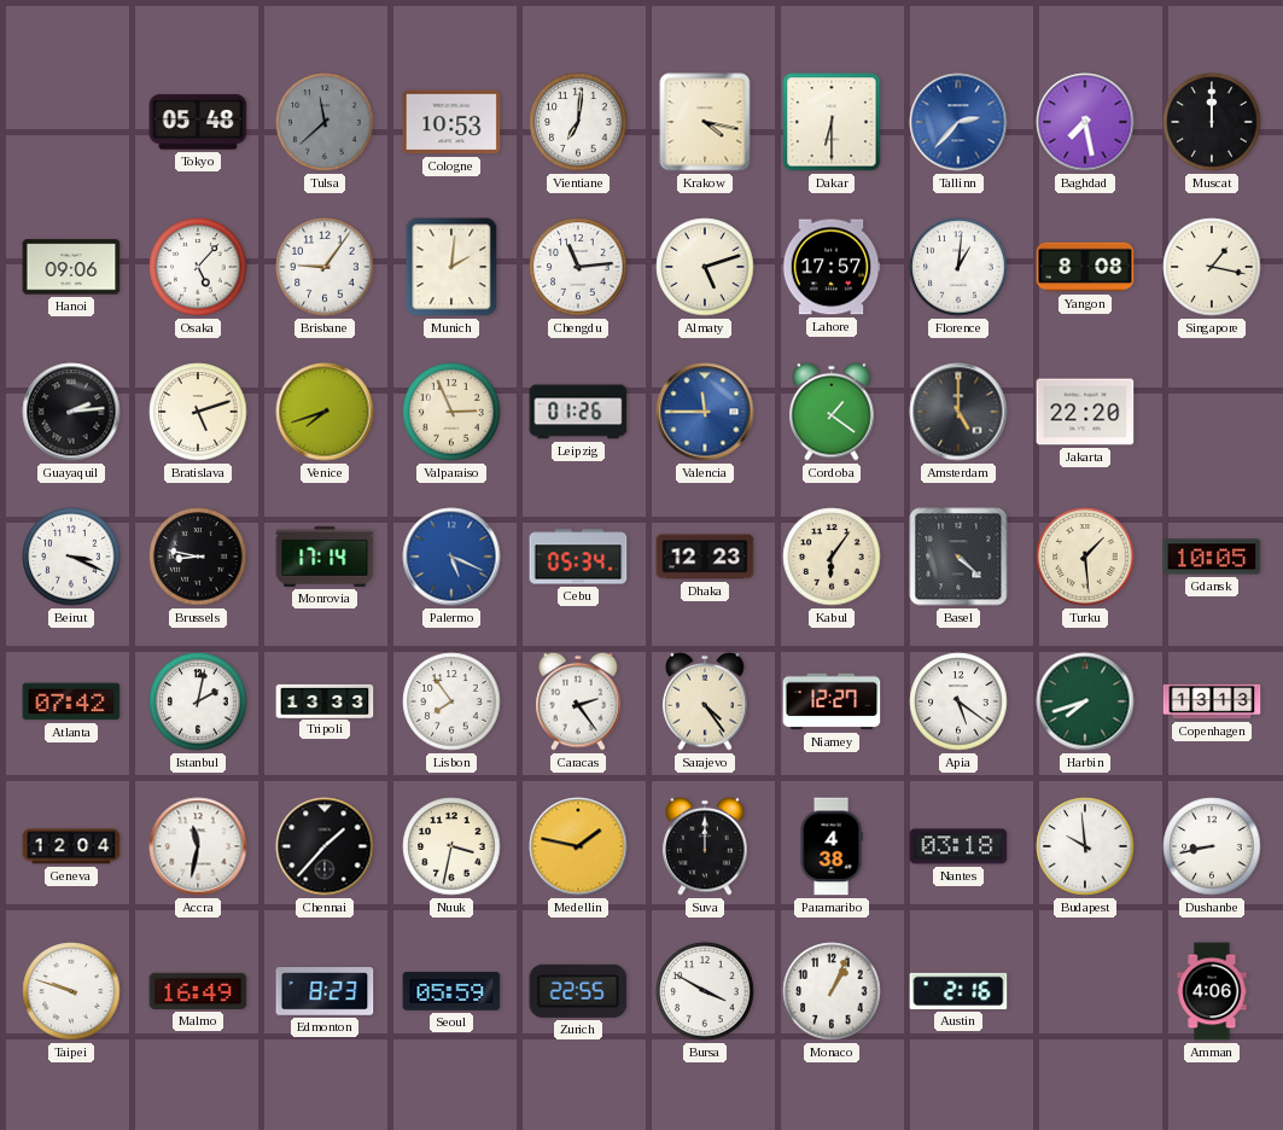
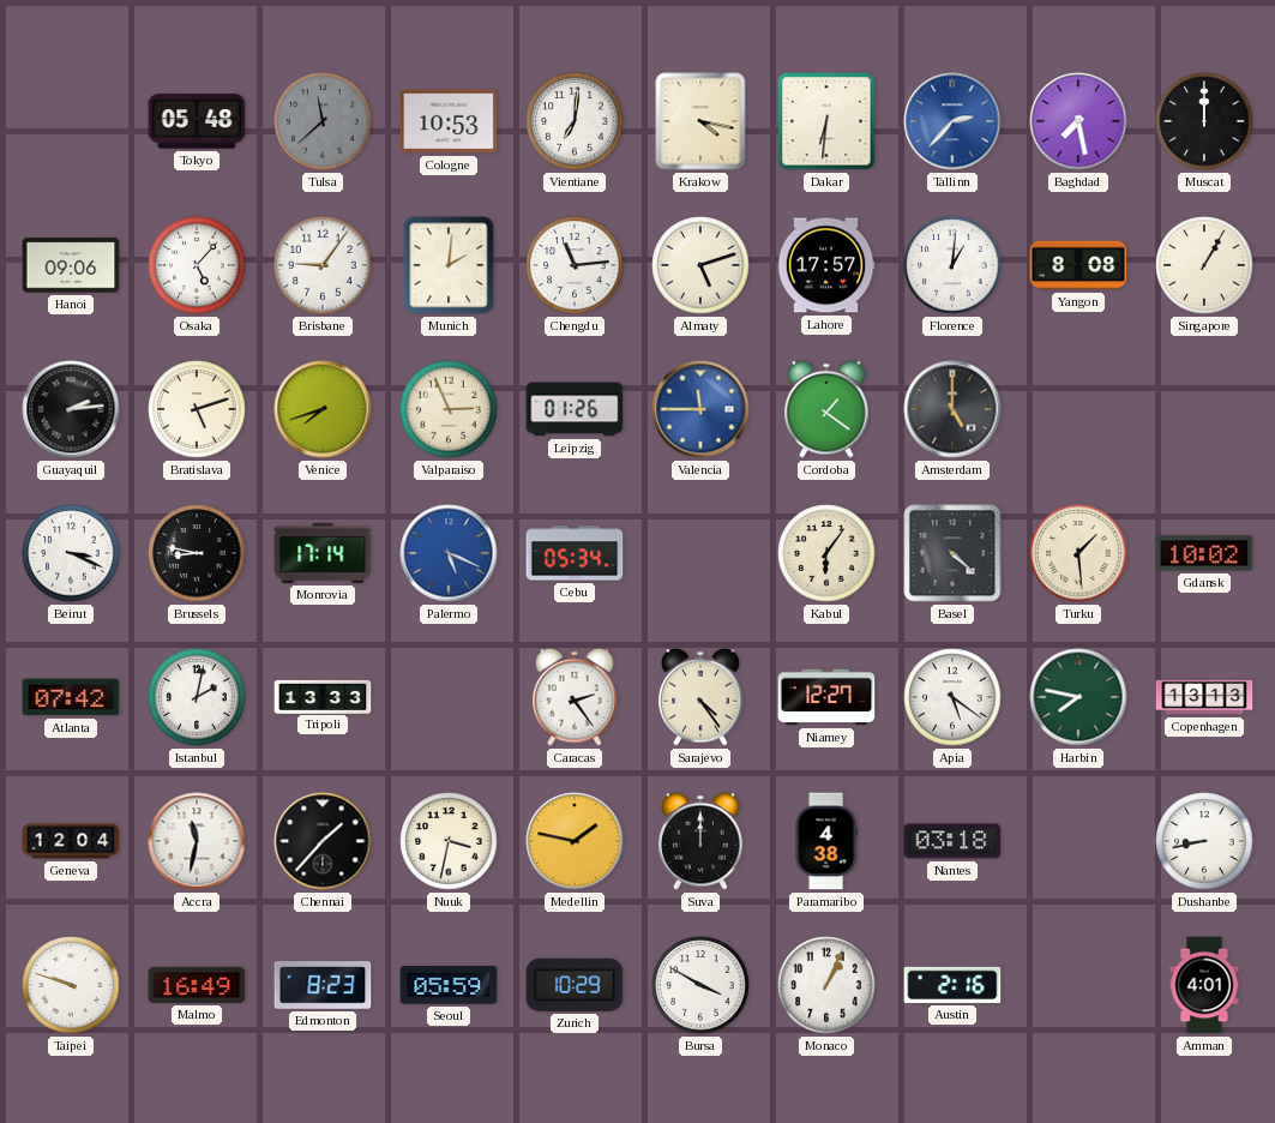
Dakar: 6:30 -> 6:31 (826, 121)
Singapore: 1:17 -> 1:05 (1204, 265)
Jakarta: 22:20 -> none (1085, 412)
Dhaka: 12:23 -> none (705, 557)
Gdansk: 10:05 -> 10:02 (1204, 553)
Lisbon: 7:54 -> none (451, 701)
Harbin: 7:42 -> 7:47 (1078, 697)
Budapest: 9:59 -> none (1085, 846)
Zurich: 22:55 -> 10:29 (575, 985)
Amman: 4:06 -> 4:01 (1204, 985)
